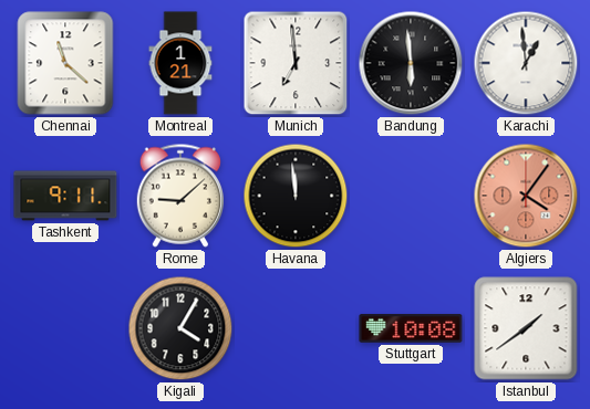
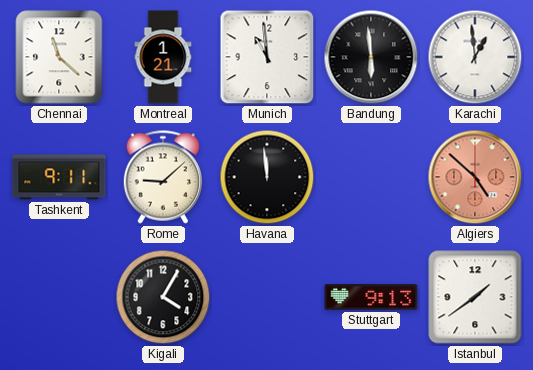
Munich: 6:59 -> 10:59 (267, 57)
Algiers: 4:06 -> 4:52 (475, 177)
Stuttgart: 10:08 -> 9:13 (371, 297)
